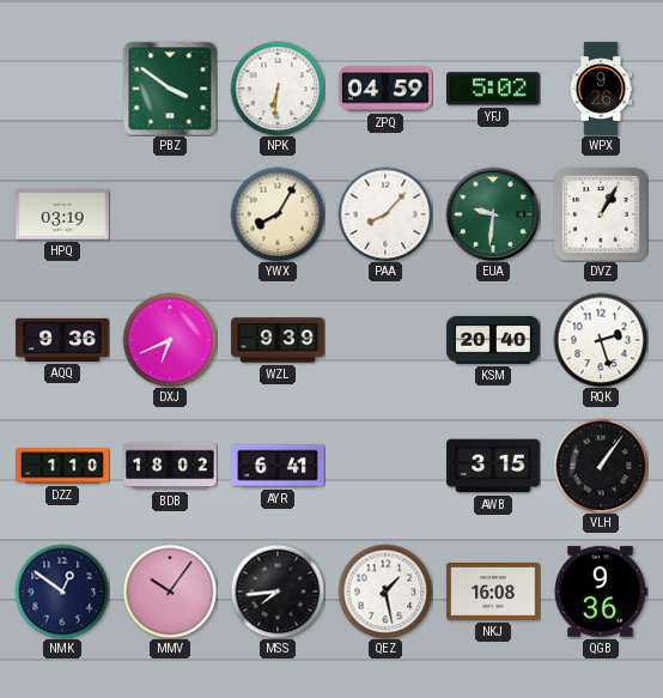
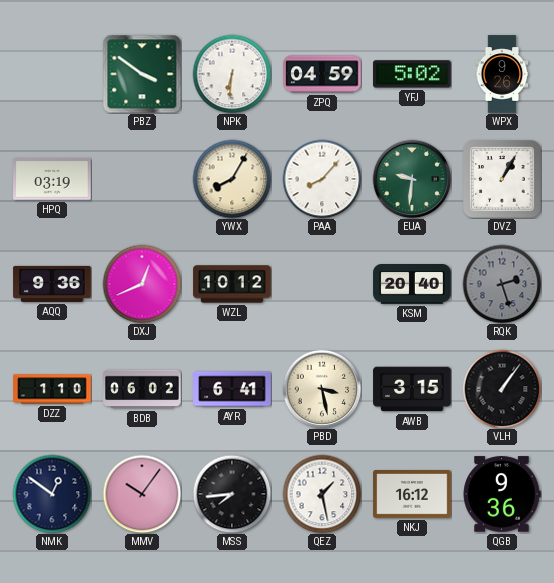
DXJ: 6:41 -> 12:41 (142, 284)
WZL: 9:39 -> 10:12 (232, 284)
RQK dial: white -> grey (502, 284)
BDB: 18:02 -> 06:02 (142, 389)
PBD: none -> 3:28 (322, 389)
NKJ: 16:08 -> 16:12 (412, 495)
